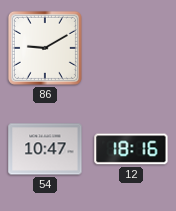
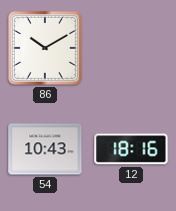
86: 9:10 -> 10:10 (45, 48)
54: 10:47 -> 10:43 (45, 149)
